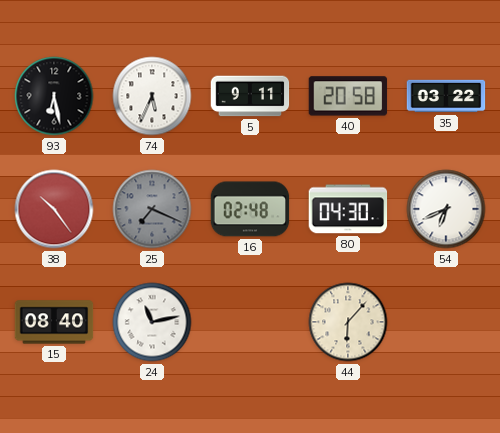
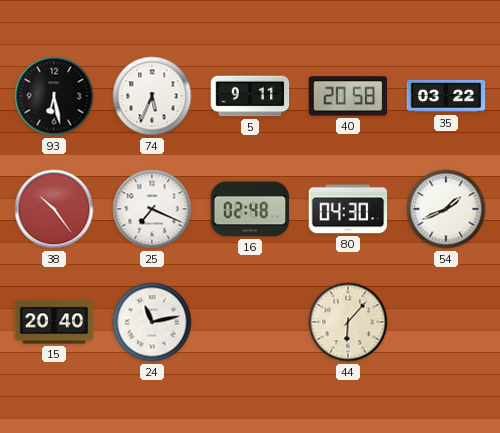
25 dial: grey -> white (152, 209)
54: 6:41 -> 1:41 (446, 209)
15: 08:40 -> 20:40 (54, 322)
